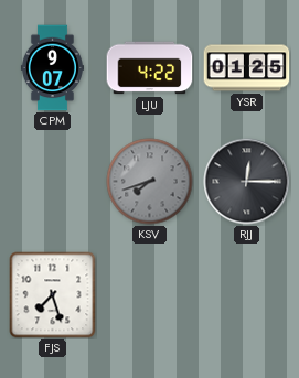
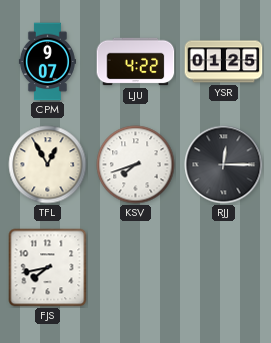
TFL: none -> 12:55 (48, 165)
KSV dial: grey -> white (136, 165)
FJS: 7:27 -> 7:43 (48, 268)
